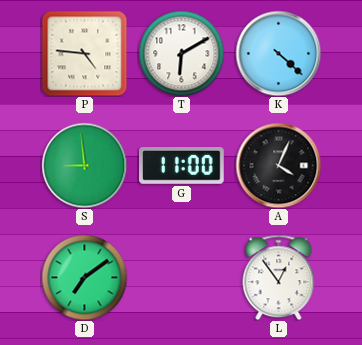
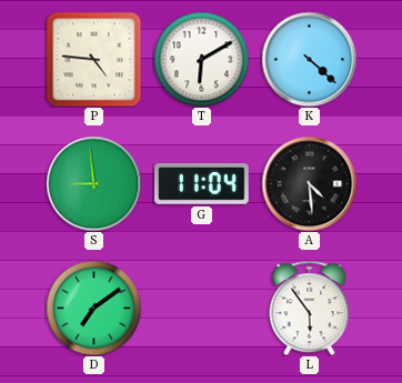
G: 11:00 -> 11:04 (202, 184)
A: 4:04 -> 4:29 (309, 183)
L: 12:54 -> 5:54 (310, 308)
